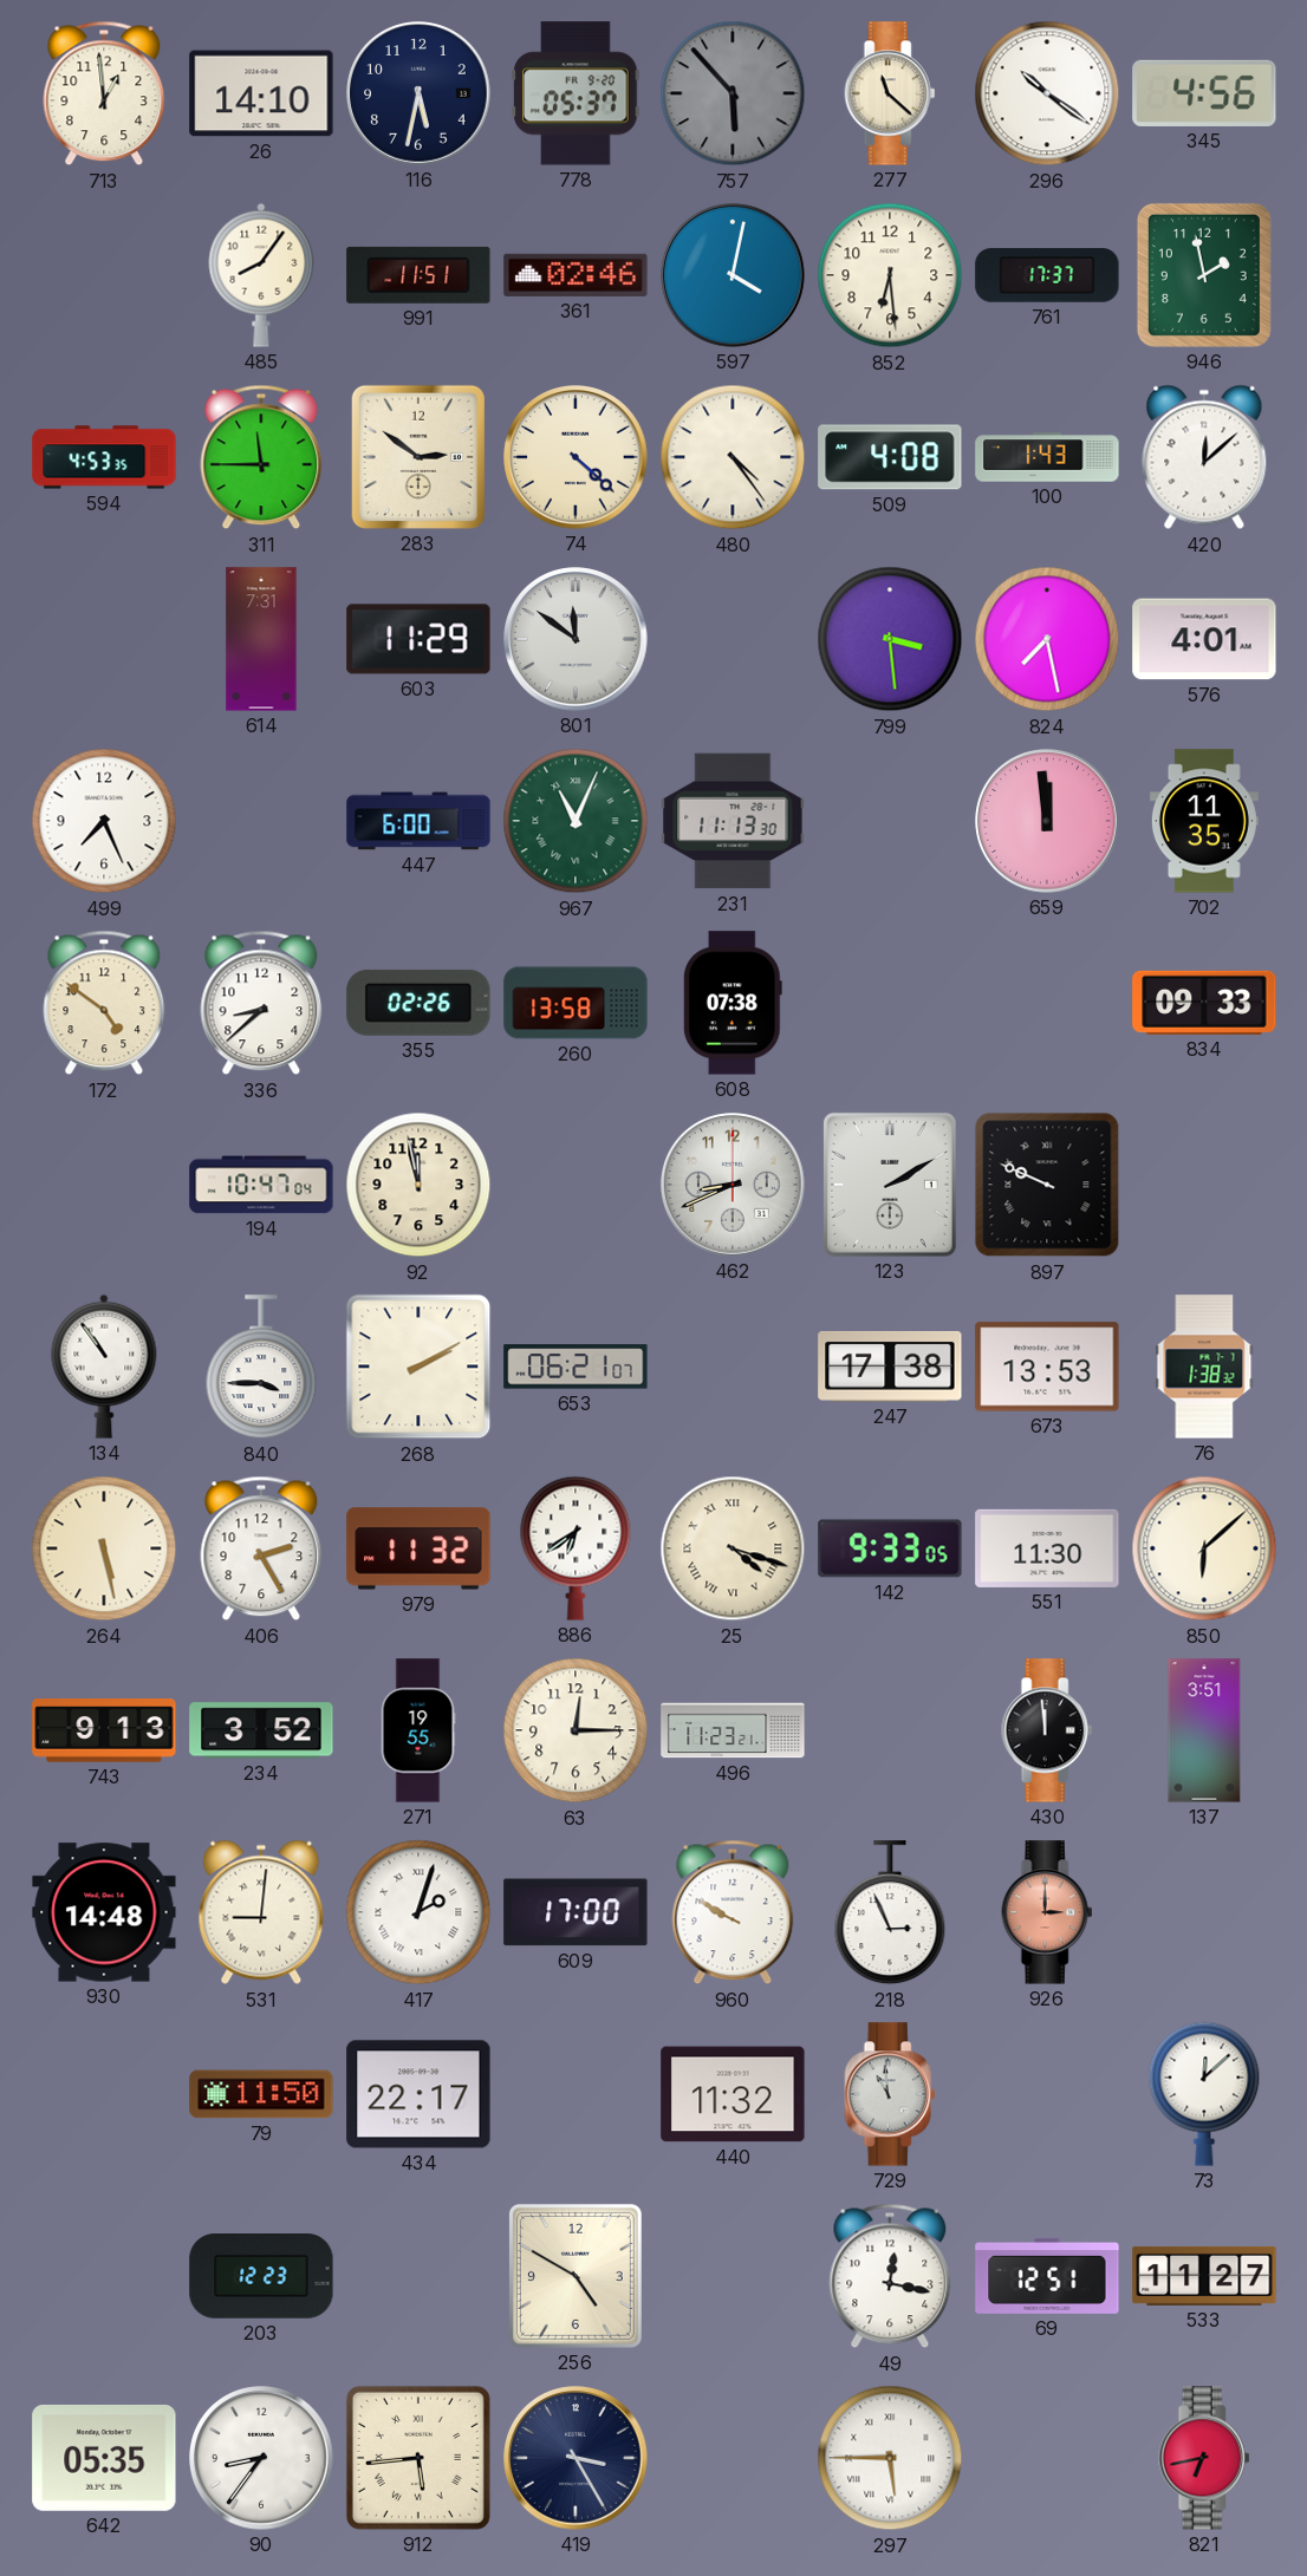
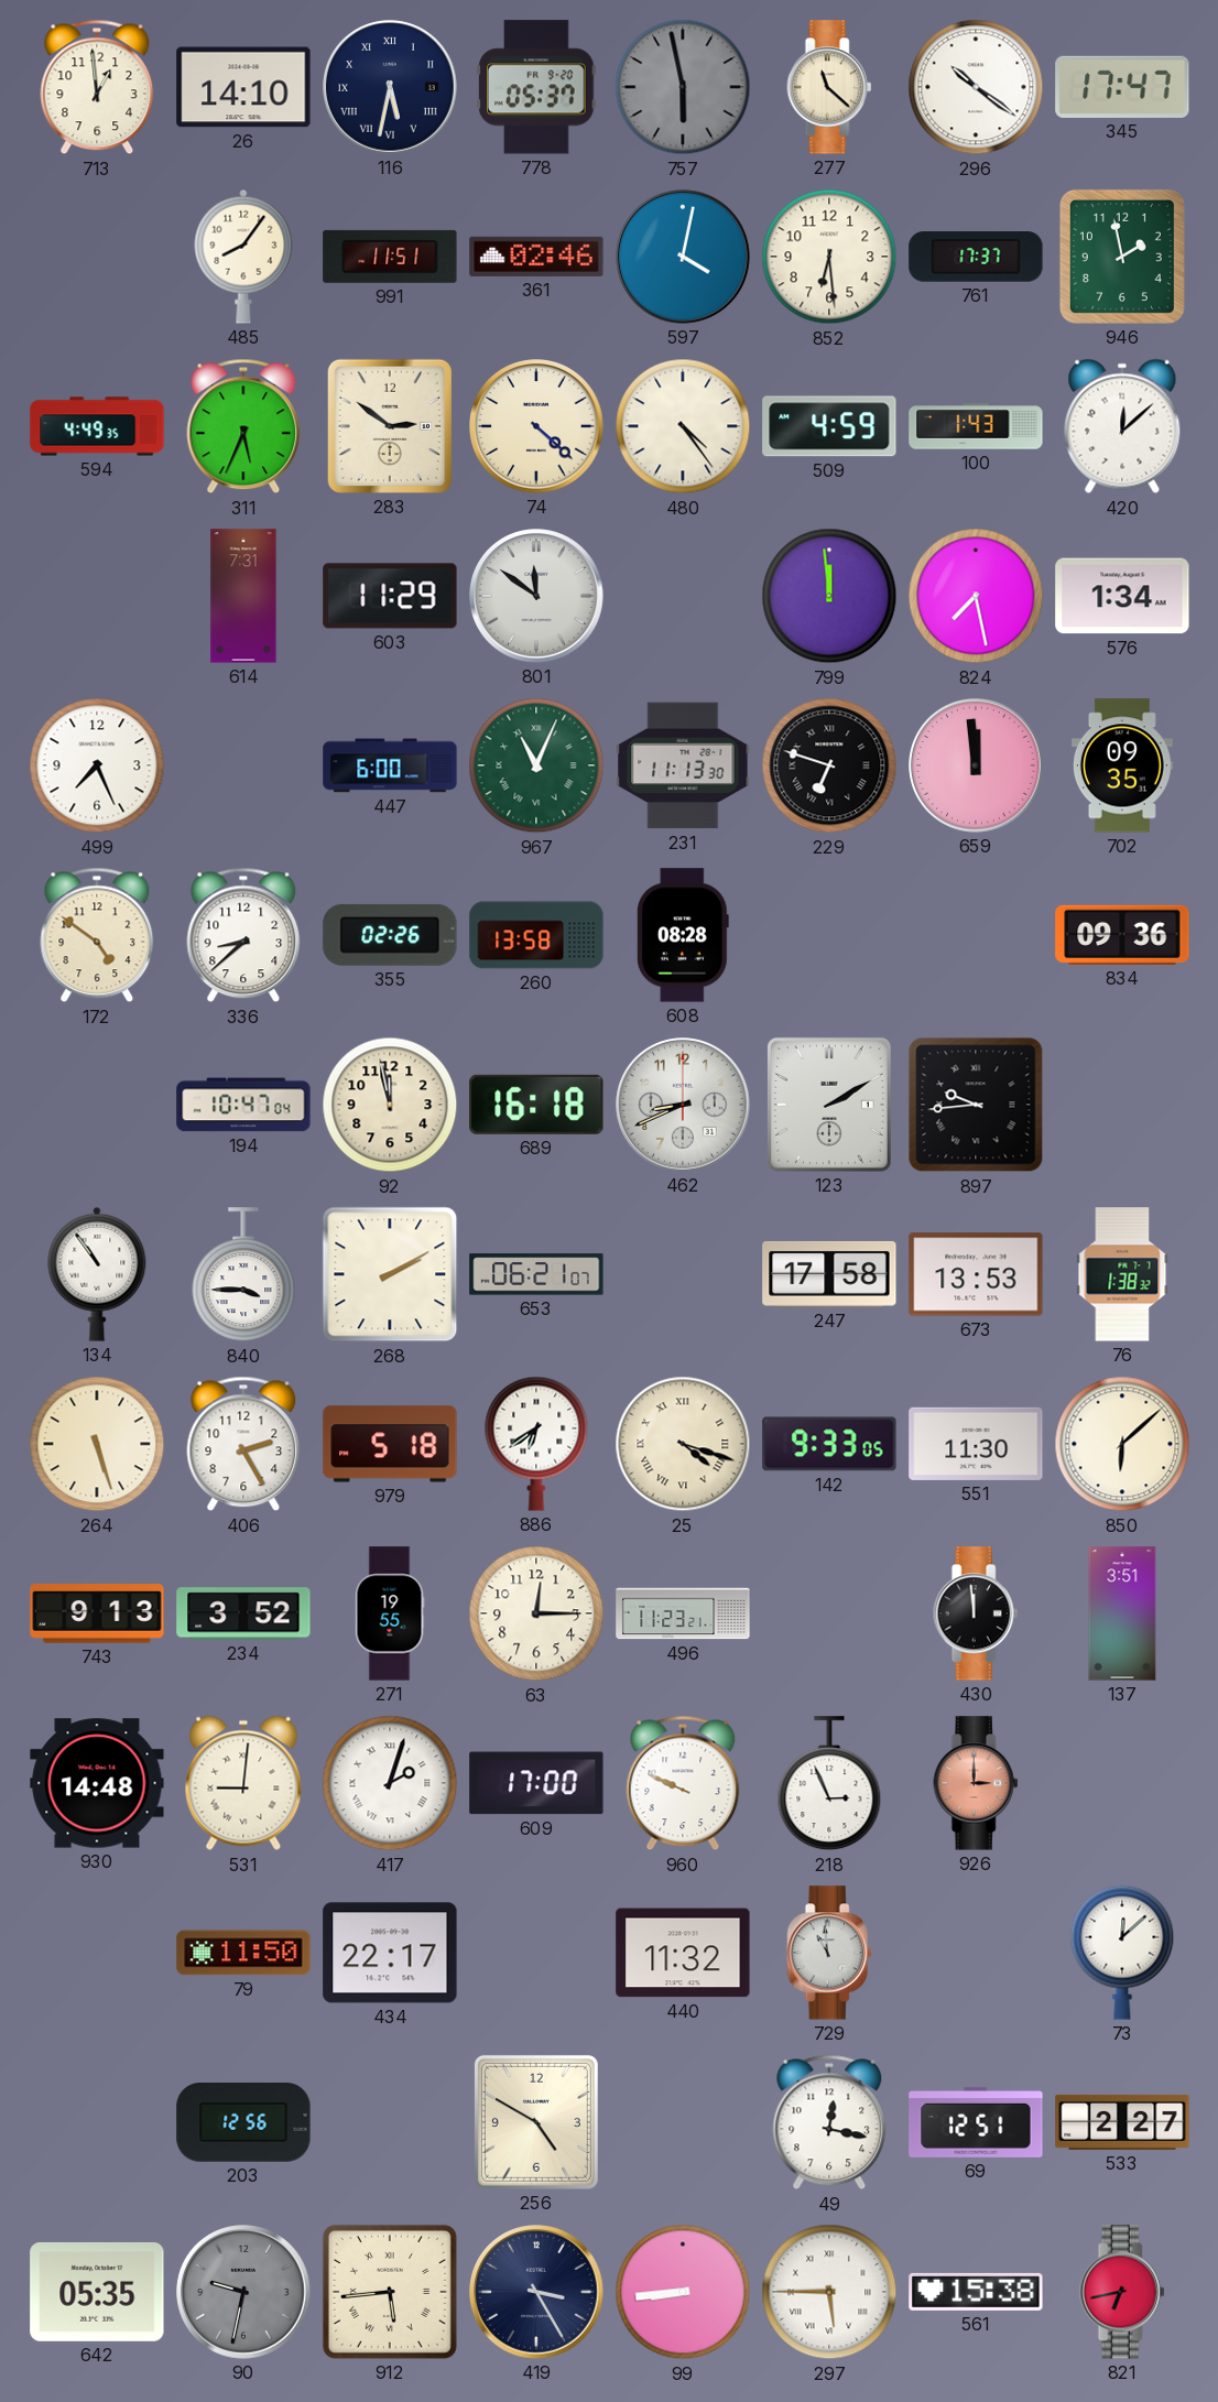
116 numerals: Arabic -> Roman (390, 87)
757: 5:53 -> 5:58 (683, 87)
345: 4:56 -> 17:47 (1122, 87)
594: 4:53 -> 4:49 (97, 426)
311: 11:45 -> 5:34 (243, 426)
509: 4:08 -> 4:59 (829, 426)
799: 3:29 -> 11:59 (829, 596)
576: 4:01 -> 1:34 (1122, 596)
229: none -> 6:48 (829, 765)
702: 11:35 -> 09:35 (1122, 765)
608: 07:38 -> 08:28 (683, 935)
834: 09:33 -> 09:36 (1122, 935)
689: none -> 16:18 (536, 1105)
897: 9:49 -> 9:44 (976, 1105)
247: 17:38 -> 17:58 (829, 1274)
264: 5:28 -> 5:27 (97, 1444)
979: 11:32 -> 5:18 (390, 1444)
960: 9:50 -> 9:49 (683, 1783)
203: 12:23 -> 12:56 (243, 2123)
533: 11:27 -> 2:27 (1122, 2122)
90: 8:36 -> 9:32 (243, 2292)
90 dial: white -> grey (243, 2292)
99: none -> 8:44 (683, 2292)
561: none -> 15:38 (976, 2292)
